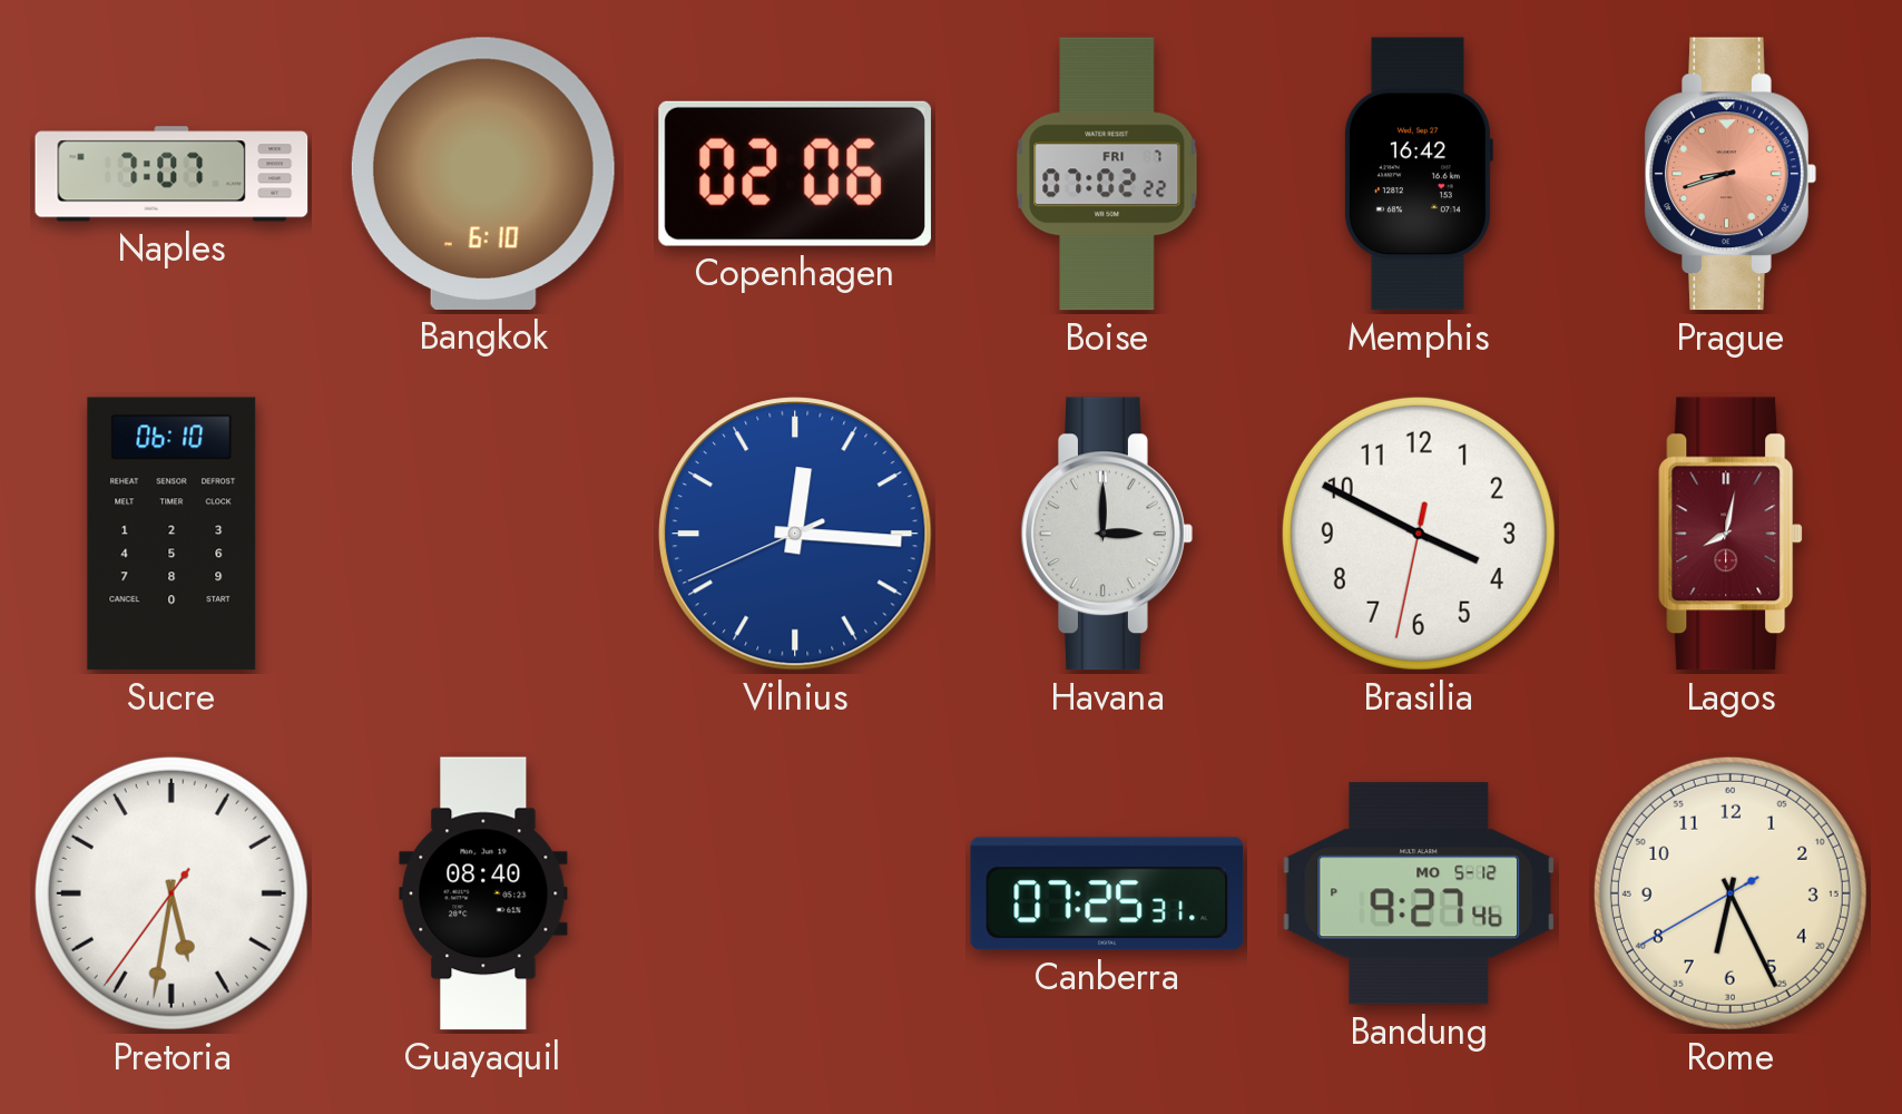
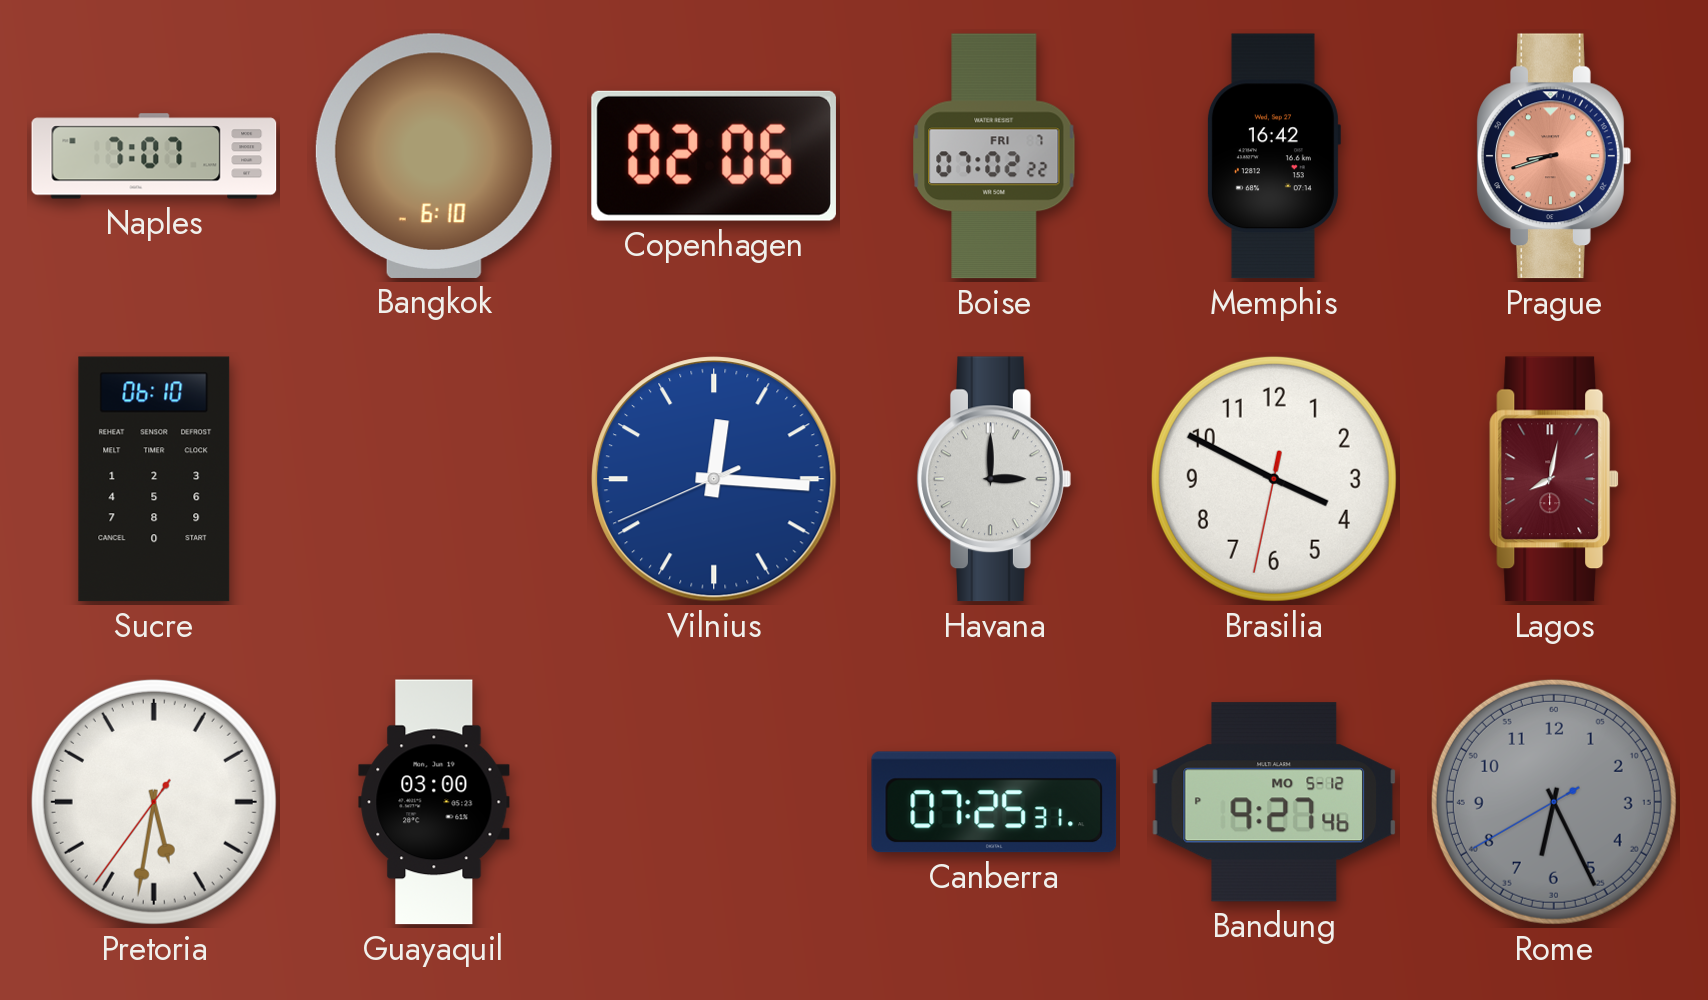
Guayaquil: 08:40 -> 03:00 (434, 802)
Rome dial: cream -> grey (1554, 802)
